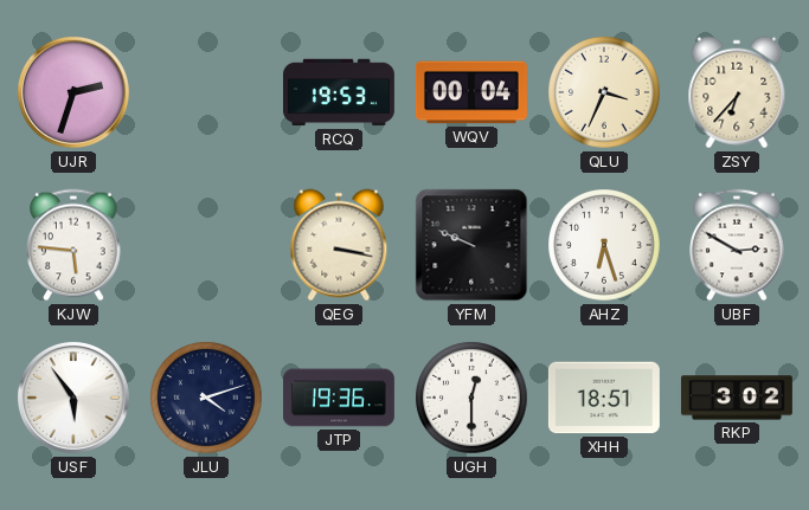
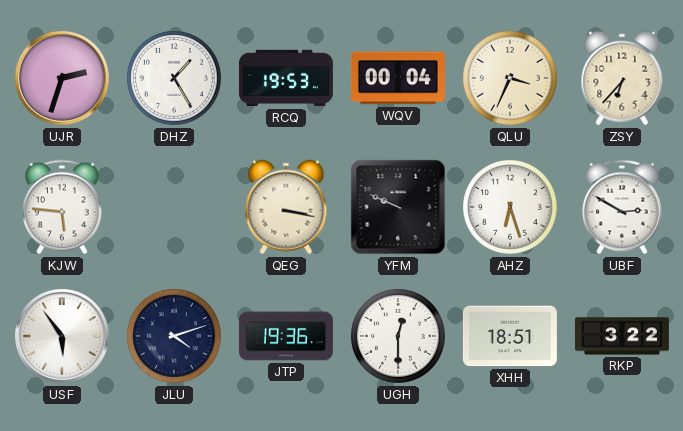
DHZ: none -> 1:25 (174, 78)
RKP: 3:02 -> 3:22 (622, 336)
